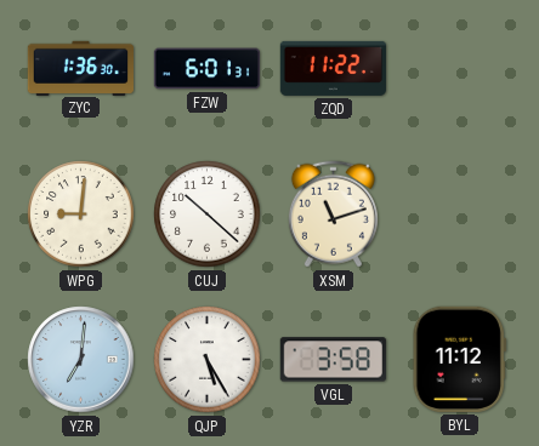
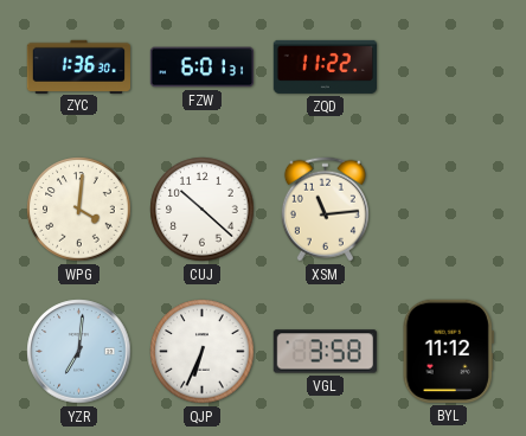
WPG: 9:01 -> 4:01 (79, 210)
XSM: 11:12 -> 11:14 (325, 210)
QJP: 5:25 -> 6:34 (203, 352)
